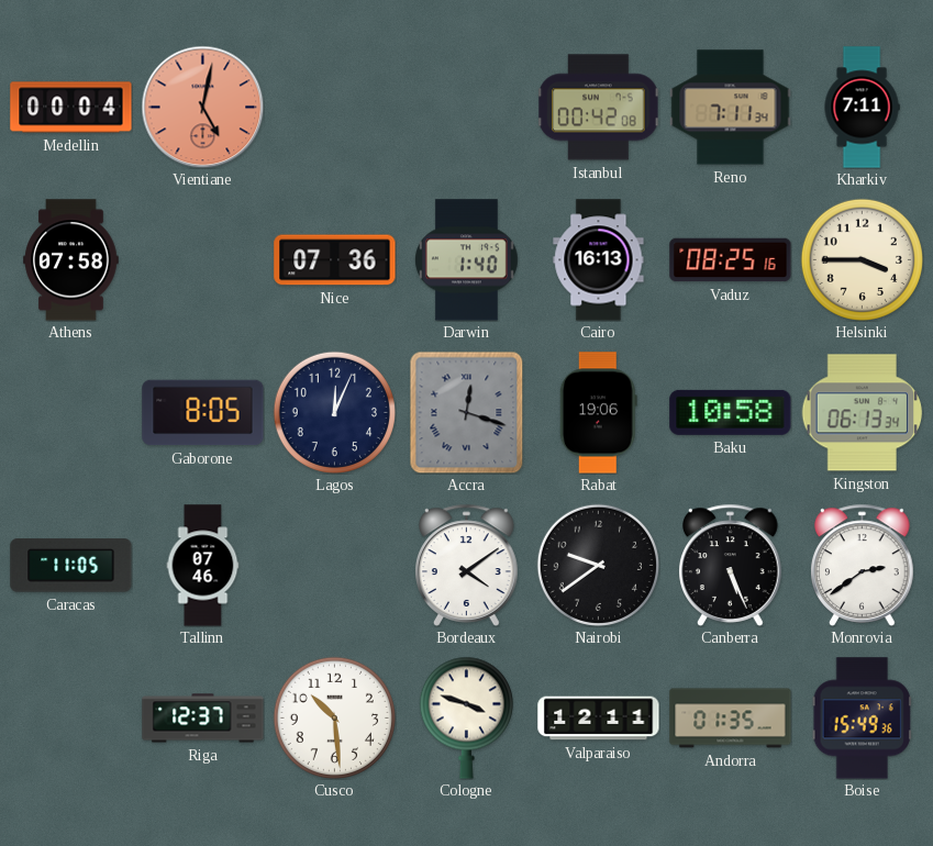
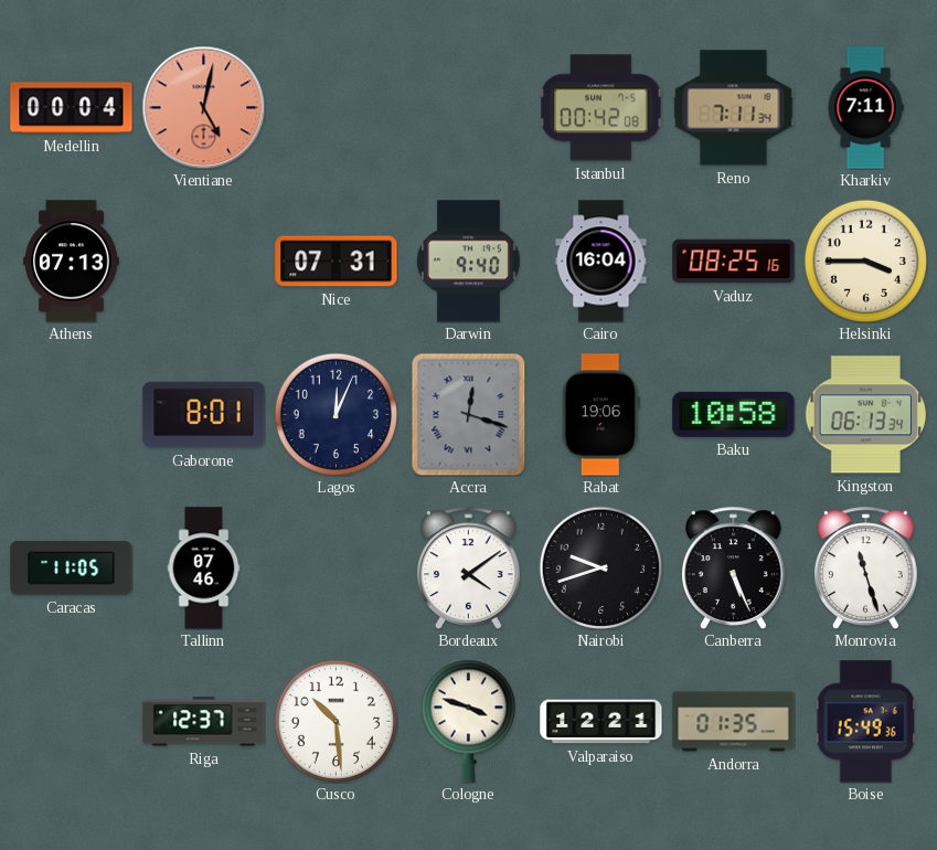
Athens: 07:58 -> 07:13 (72, 262)
Nice: 07:36 -> 07:31 (337, 262)
Darwin: 1:40 -> 9:40 (468, 262)
Cairo: 16:13 -> 16:04 (601, 262)
Gaborone: 8:05 -> 8:01 (204, 415)
Nairobi: 9:39 -> 9:42 (600, 567)
Monrovia: 2:39 -> 11:27 (866, 567)
Valparaiso: 12:11 -> 12:21 (601, 722)
